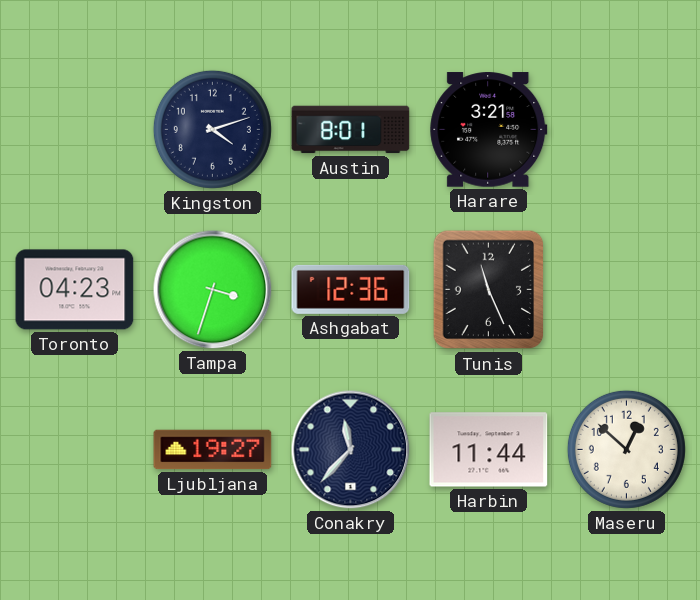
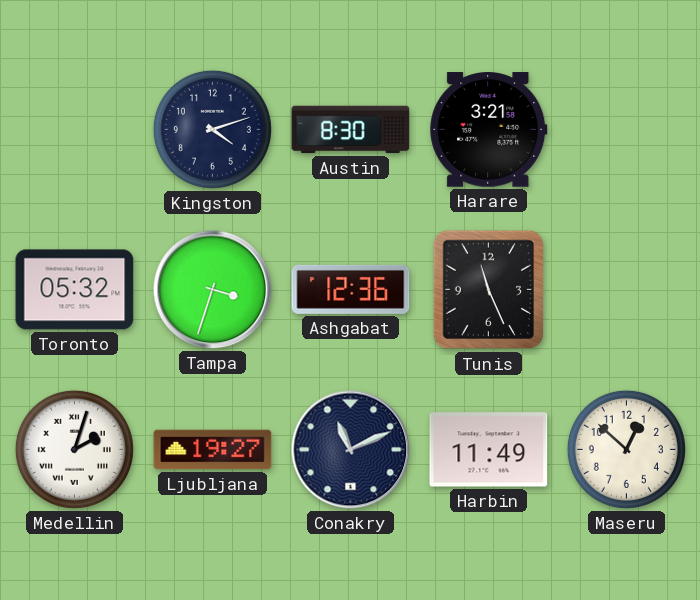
Austin: 8:01 -> 8:30 (351, 130)
Toronto: 04:23 -> 05:32 (75, 290)
Medellin: none -> 2:03 (74, 449)
Conakry: 11:37 -> 11:11 (351, 450)
Harbin: 11:44 -> 11:49 (489, 450)
